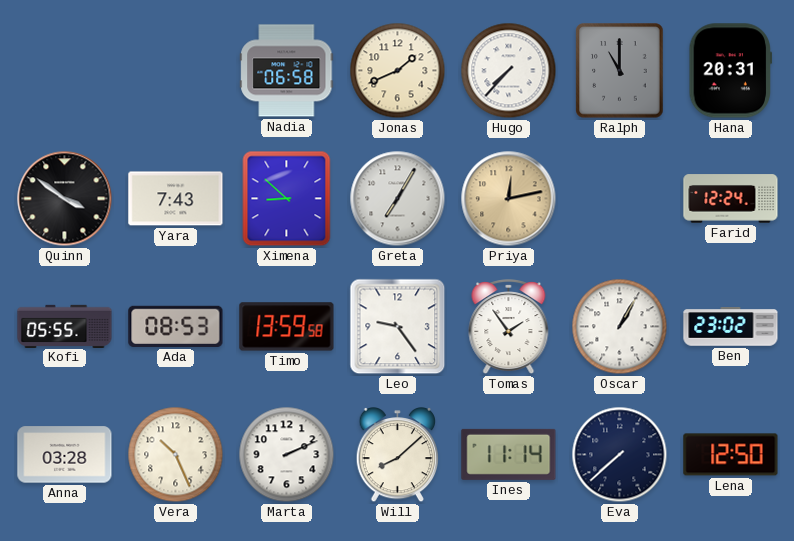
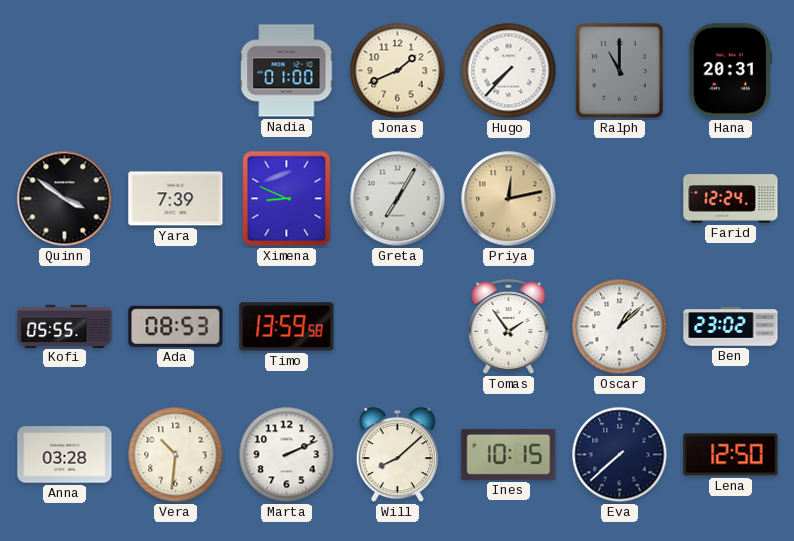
Nadia: 06:58 -> 01:00 (287, 71)
Yara: 7:43 -> 7:39 (176, 199)
Ximena: 8:52 -> 8:49 (287, 199)
Leo: 9:24 -> none (398, 327)
Oscar: 1:05 -> 1:08 (620, 327)
Vera: 10:26 -> 10:31 (176, 455)
Ines: 11:14 -> 10:15 (509, 454)
